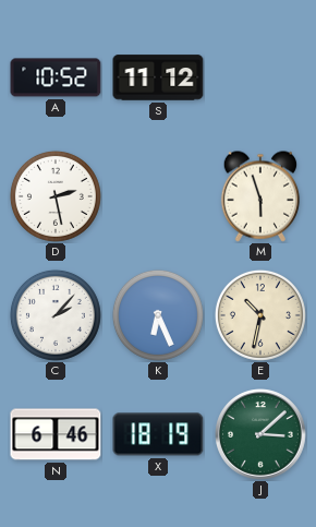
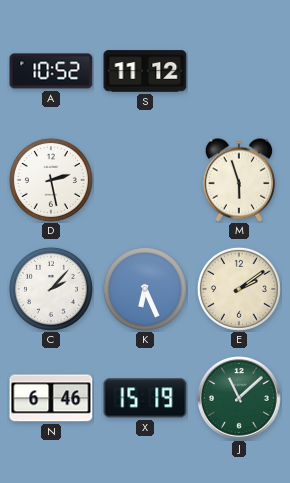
E: 10:32 -> 2:09 (239, 289)
X: 18:19 -> 15:19 (145, 398)
J: 3:08 -> 11:08 (240, 399)
